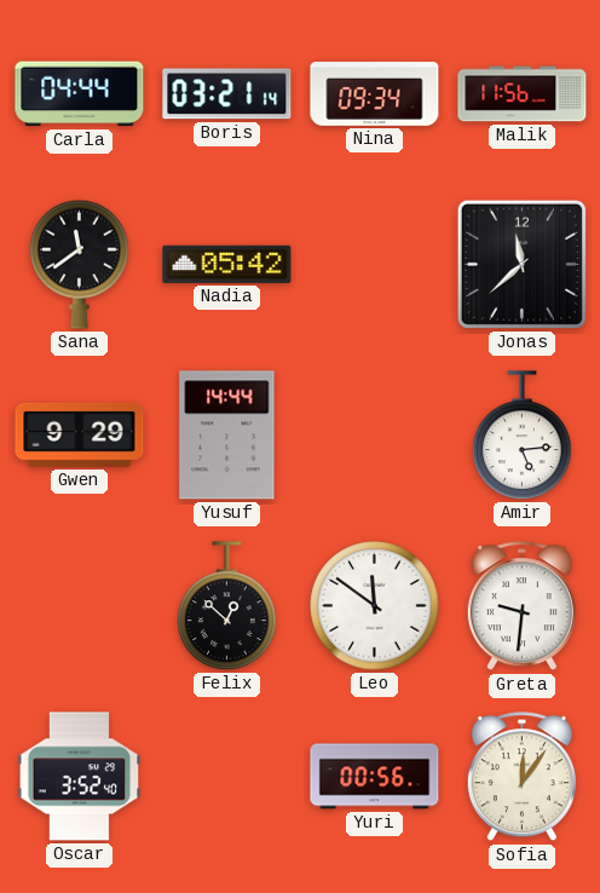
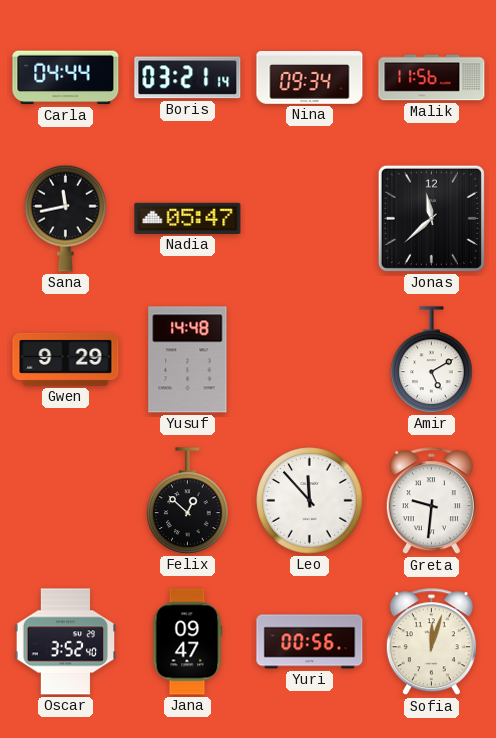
Sana: 11:39 -> 11:43 (66, 218)
Nadia: 05:42 -> 05:47 (188, 218)
Yusuf: 14:44 -> 14:48 (188, 360)
Amir: 5:14 -> 5:10 (432, 360)
Leo: 11:51 -> 11:53 (310, 501)
Jana: none -> 09:47 (187, 642)
Sofia: 12:06 -> 12:03 (431, 642)
